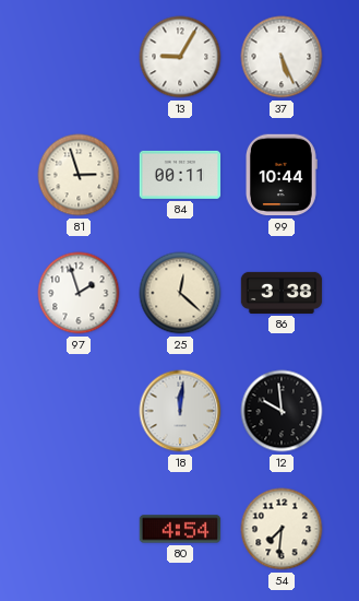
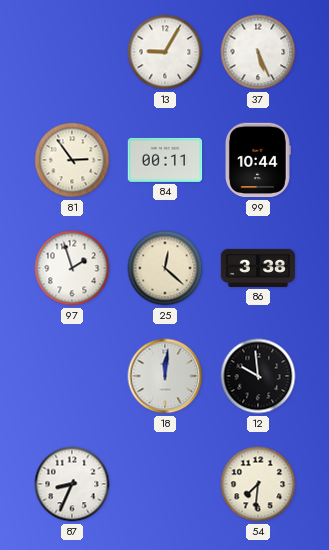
81: 2:57 -> 2:54 (72, 160)
87: none -> 8:34 (72, 484)
80: 4:54 -> none (180, 529)
